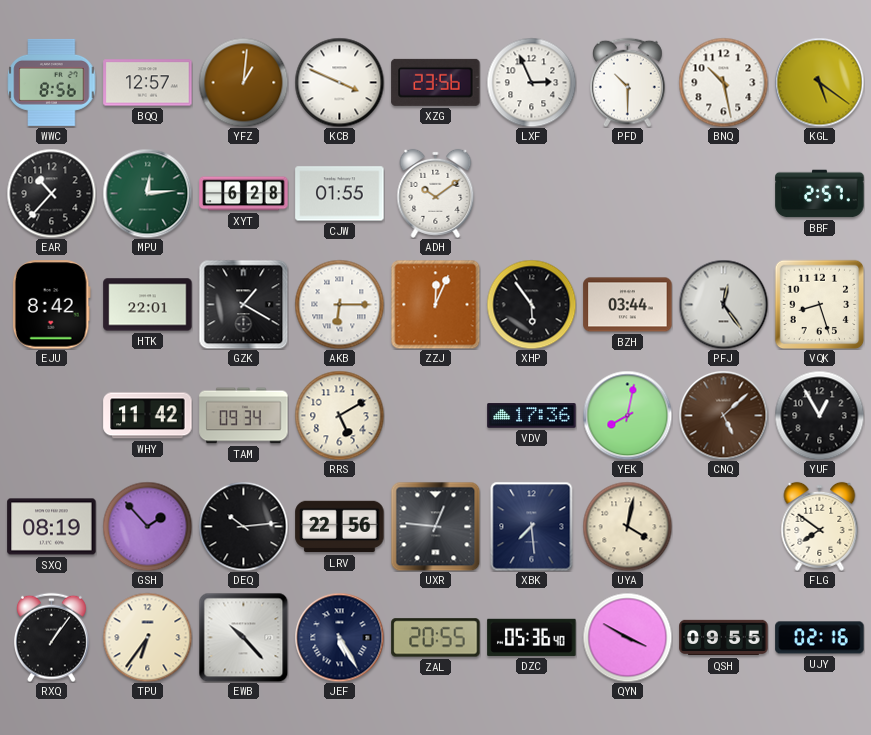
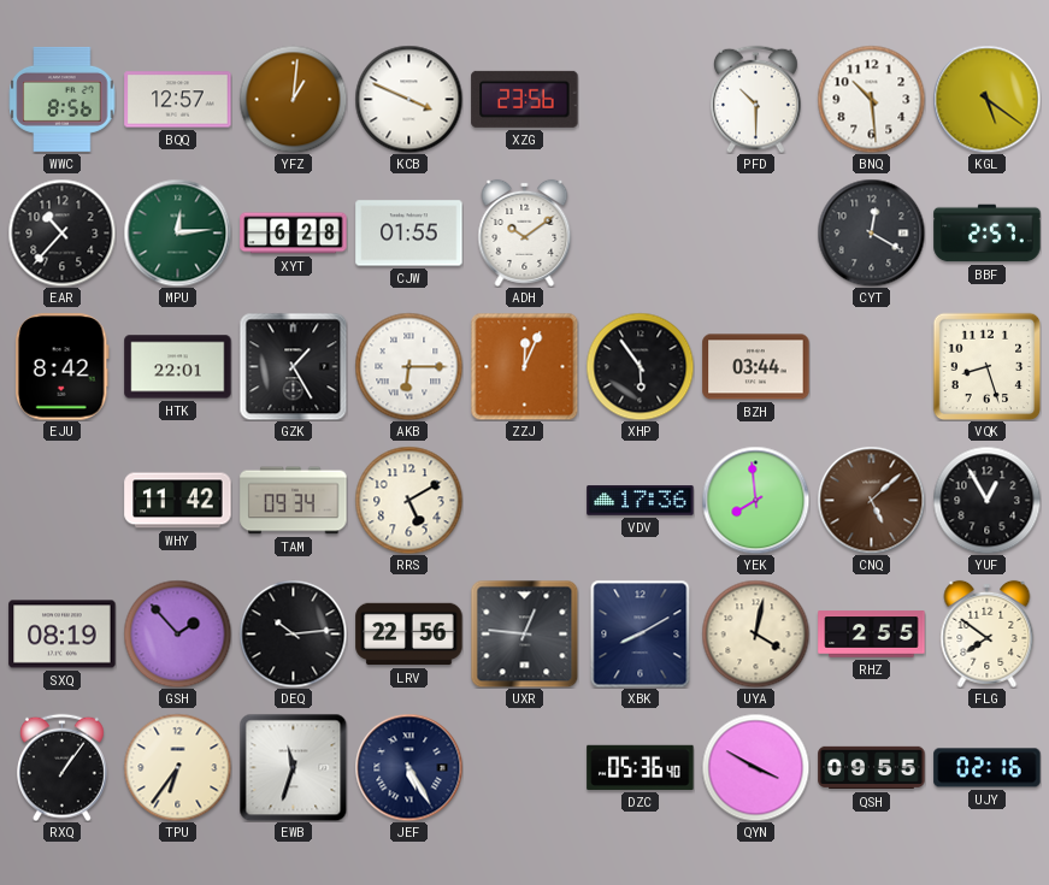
LXF: 2:56 -> none (531, 82)
BNQ: 10:28 -> 10:29 (871, 99)
CYT: none -> 12:20 (871, 232)
GZK: 1:20 -> 1:25 (293, 366)
PFJ: 12:24 -> none (723, 304)
YEK: 8:02 -> 7:59 (755, 500)
XBK: 7:29 -> 8:10 (641, 633)
RHZ: none -> 2:55 (872, 635)
EWB: 10:23 -> 11:33 (293, 767)
ZAL: 20:55 -> none (436, 638)
